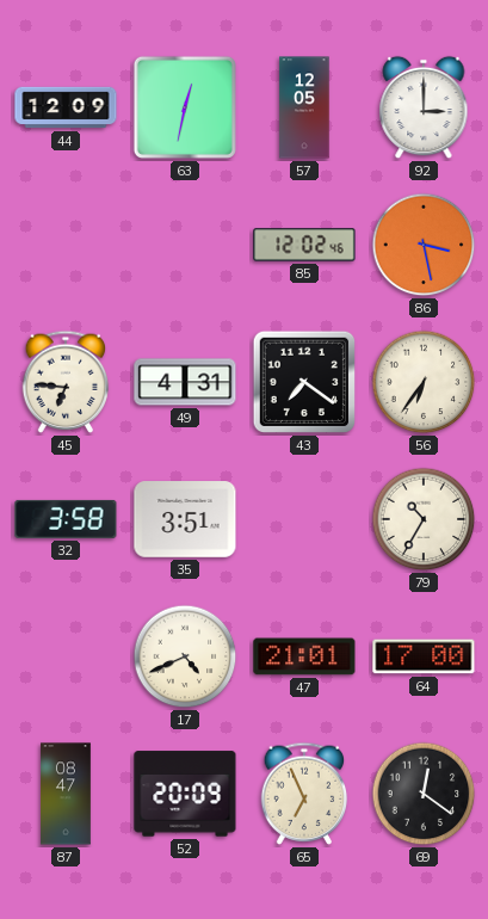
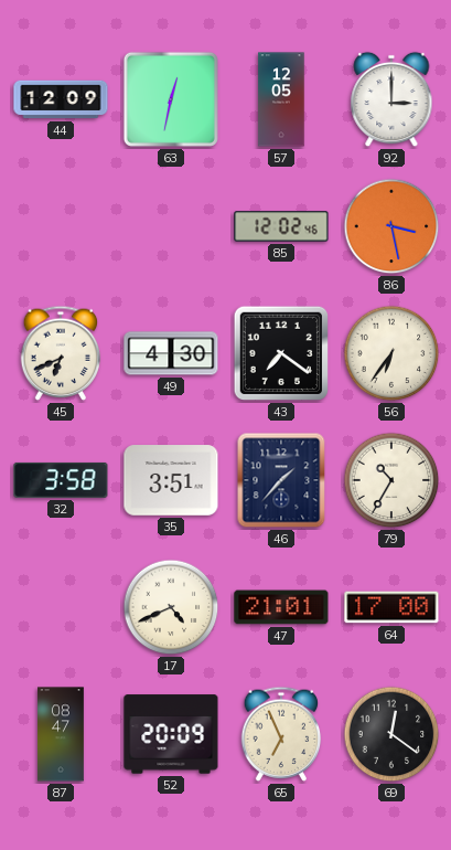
45: 6:46 -> 6:41 (61, 353)
49: 4:31 -> 4:30 (171, 353)
46: none -> 1:37 (281, 480)
